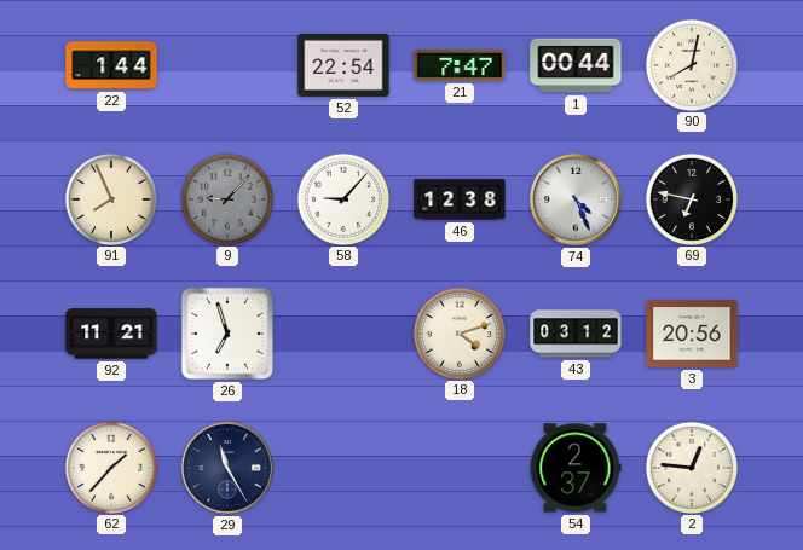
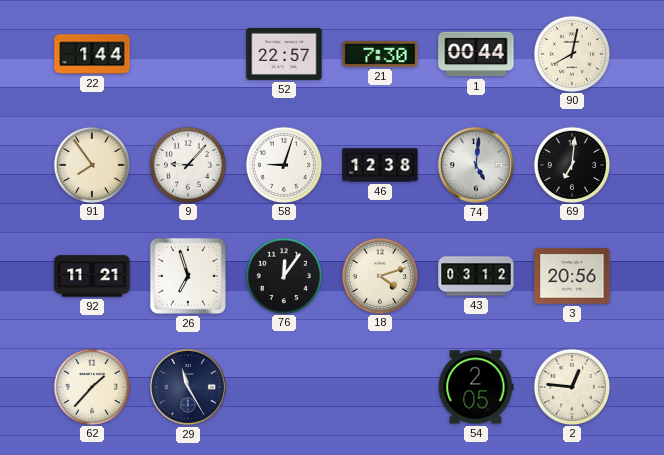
52: 22:54 -> 22:57 (284, 54)
21: 7:47 -> 7:30 (380, 54)
91: 7:56 -> 7:54 (91, 164)
9 dial: grey -> white (187, 164)
58: 9:07 -> 9:03 (283, 164)
74: 4:26 -> 5:01 (476, 165)
69: 6:47 -> 7:01 (571, 164)
76: none -> 12:06 (283, 275)
54: 2:37 -> 2:05 (476, 387)
